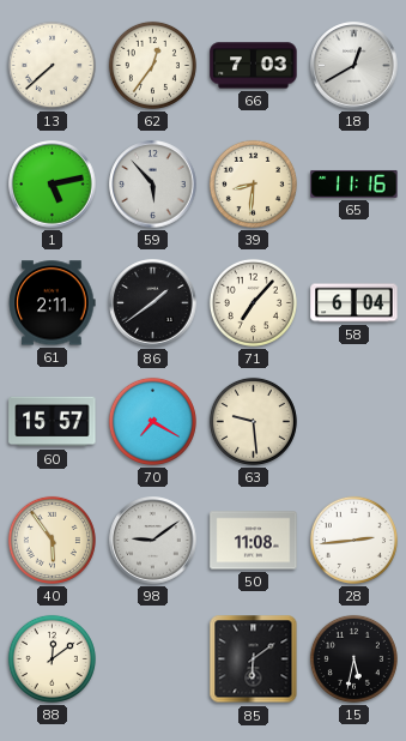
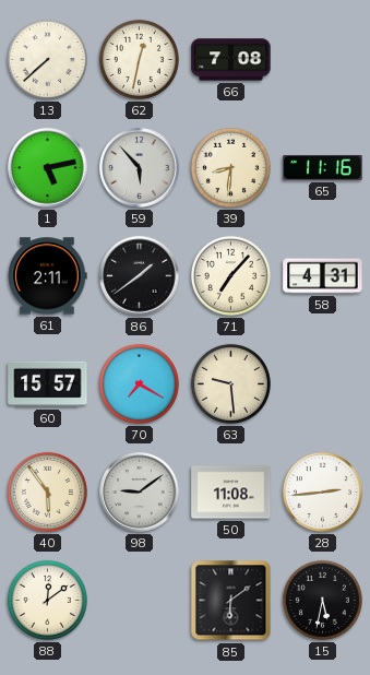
62: 12:36 -> 12:32 (139, 59)
66: 7:03 -> 7:08 (231, 60)
18: 12:40 -> none (355, 66)
58: 6:04 -> 4:31 (323, 276)
